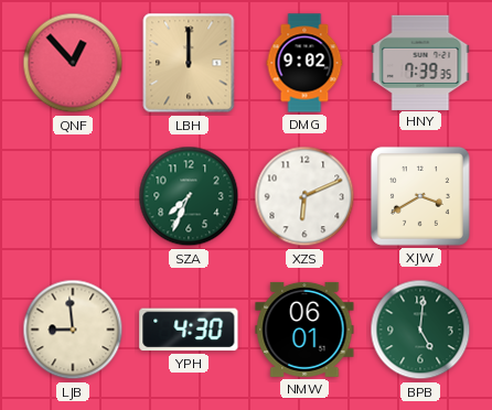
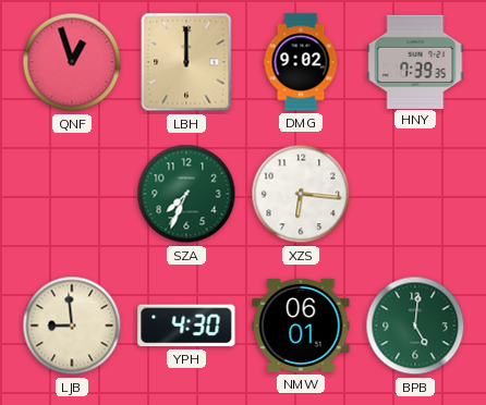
QNF: 12:53 -> 12:57 (72, 62)
XZS: 6:11 -> 6:16 (301, 194)
XJW: 3:40 -> none (420, 196)
